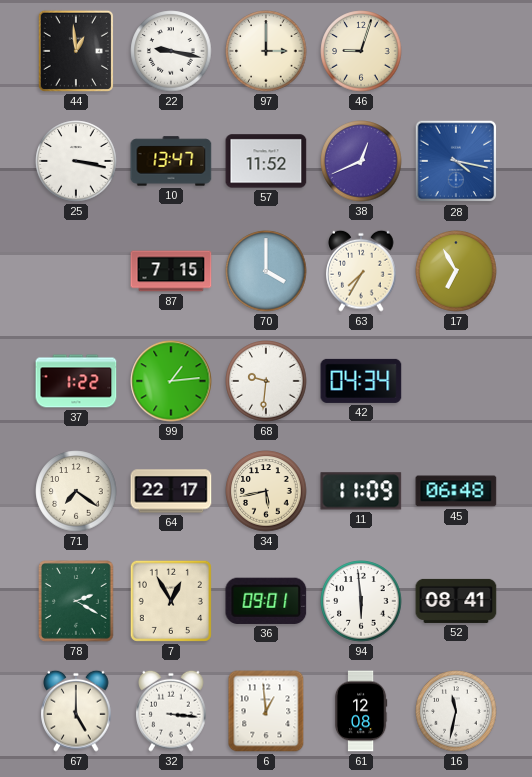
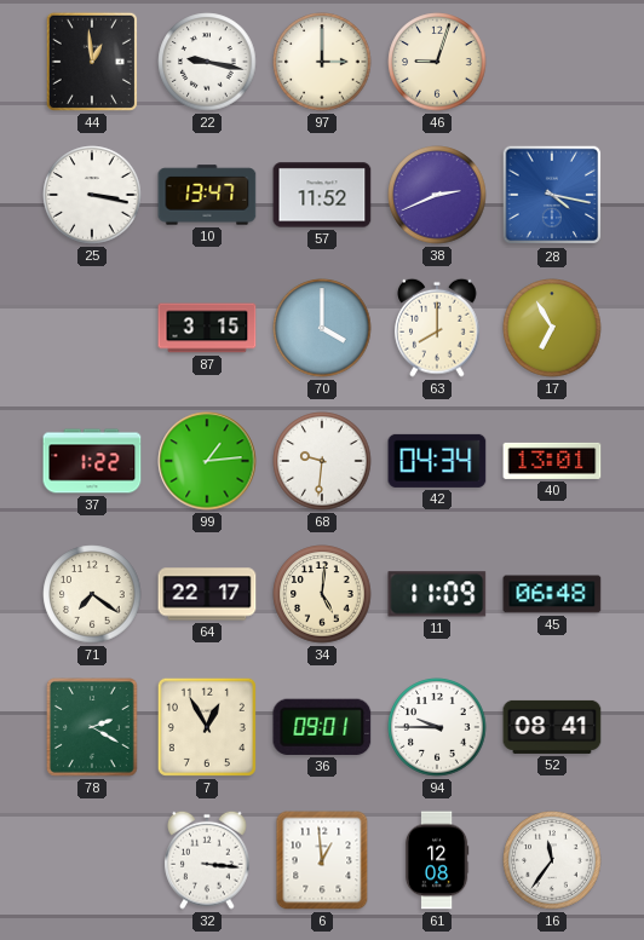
38: 12:41 -> 2:41 (437, 195)
87: 7:15 -> 3:15 (207, 328)
63: 7:35 -> 8:00 (437, 328)
40: none -> 13:01 (552, 461)
34: 5:43 -> 5:01 (322, 594)
94: 5:59 -> 9:45 (437, 727)
67: 5:00 -> none (76, 711)
16: 11:32 -> 11:36 (552, 860)
